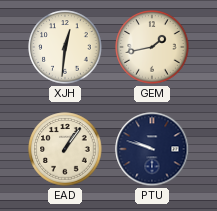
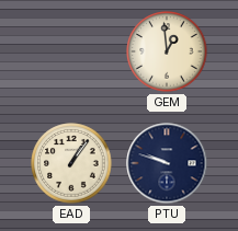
XJH: 12:31 -> none (65, 47)
GEM: 1:43 -> 12:59 (167, 51)
